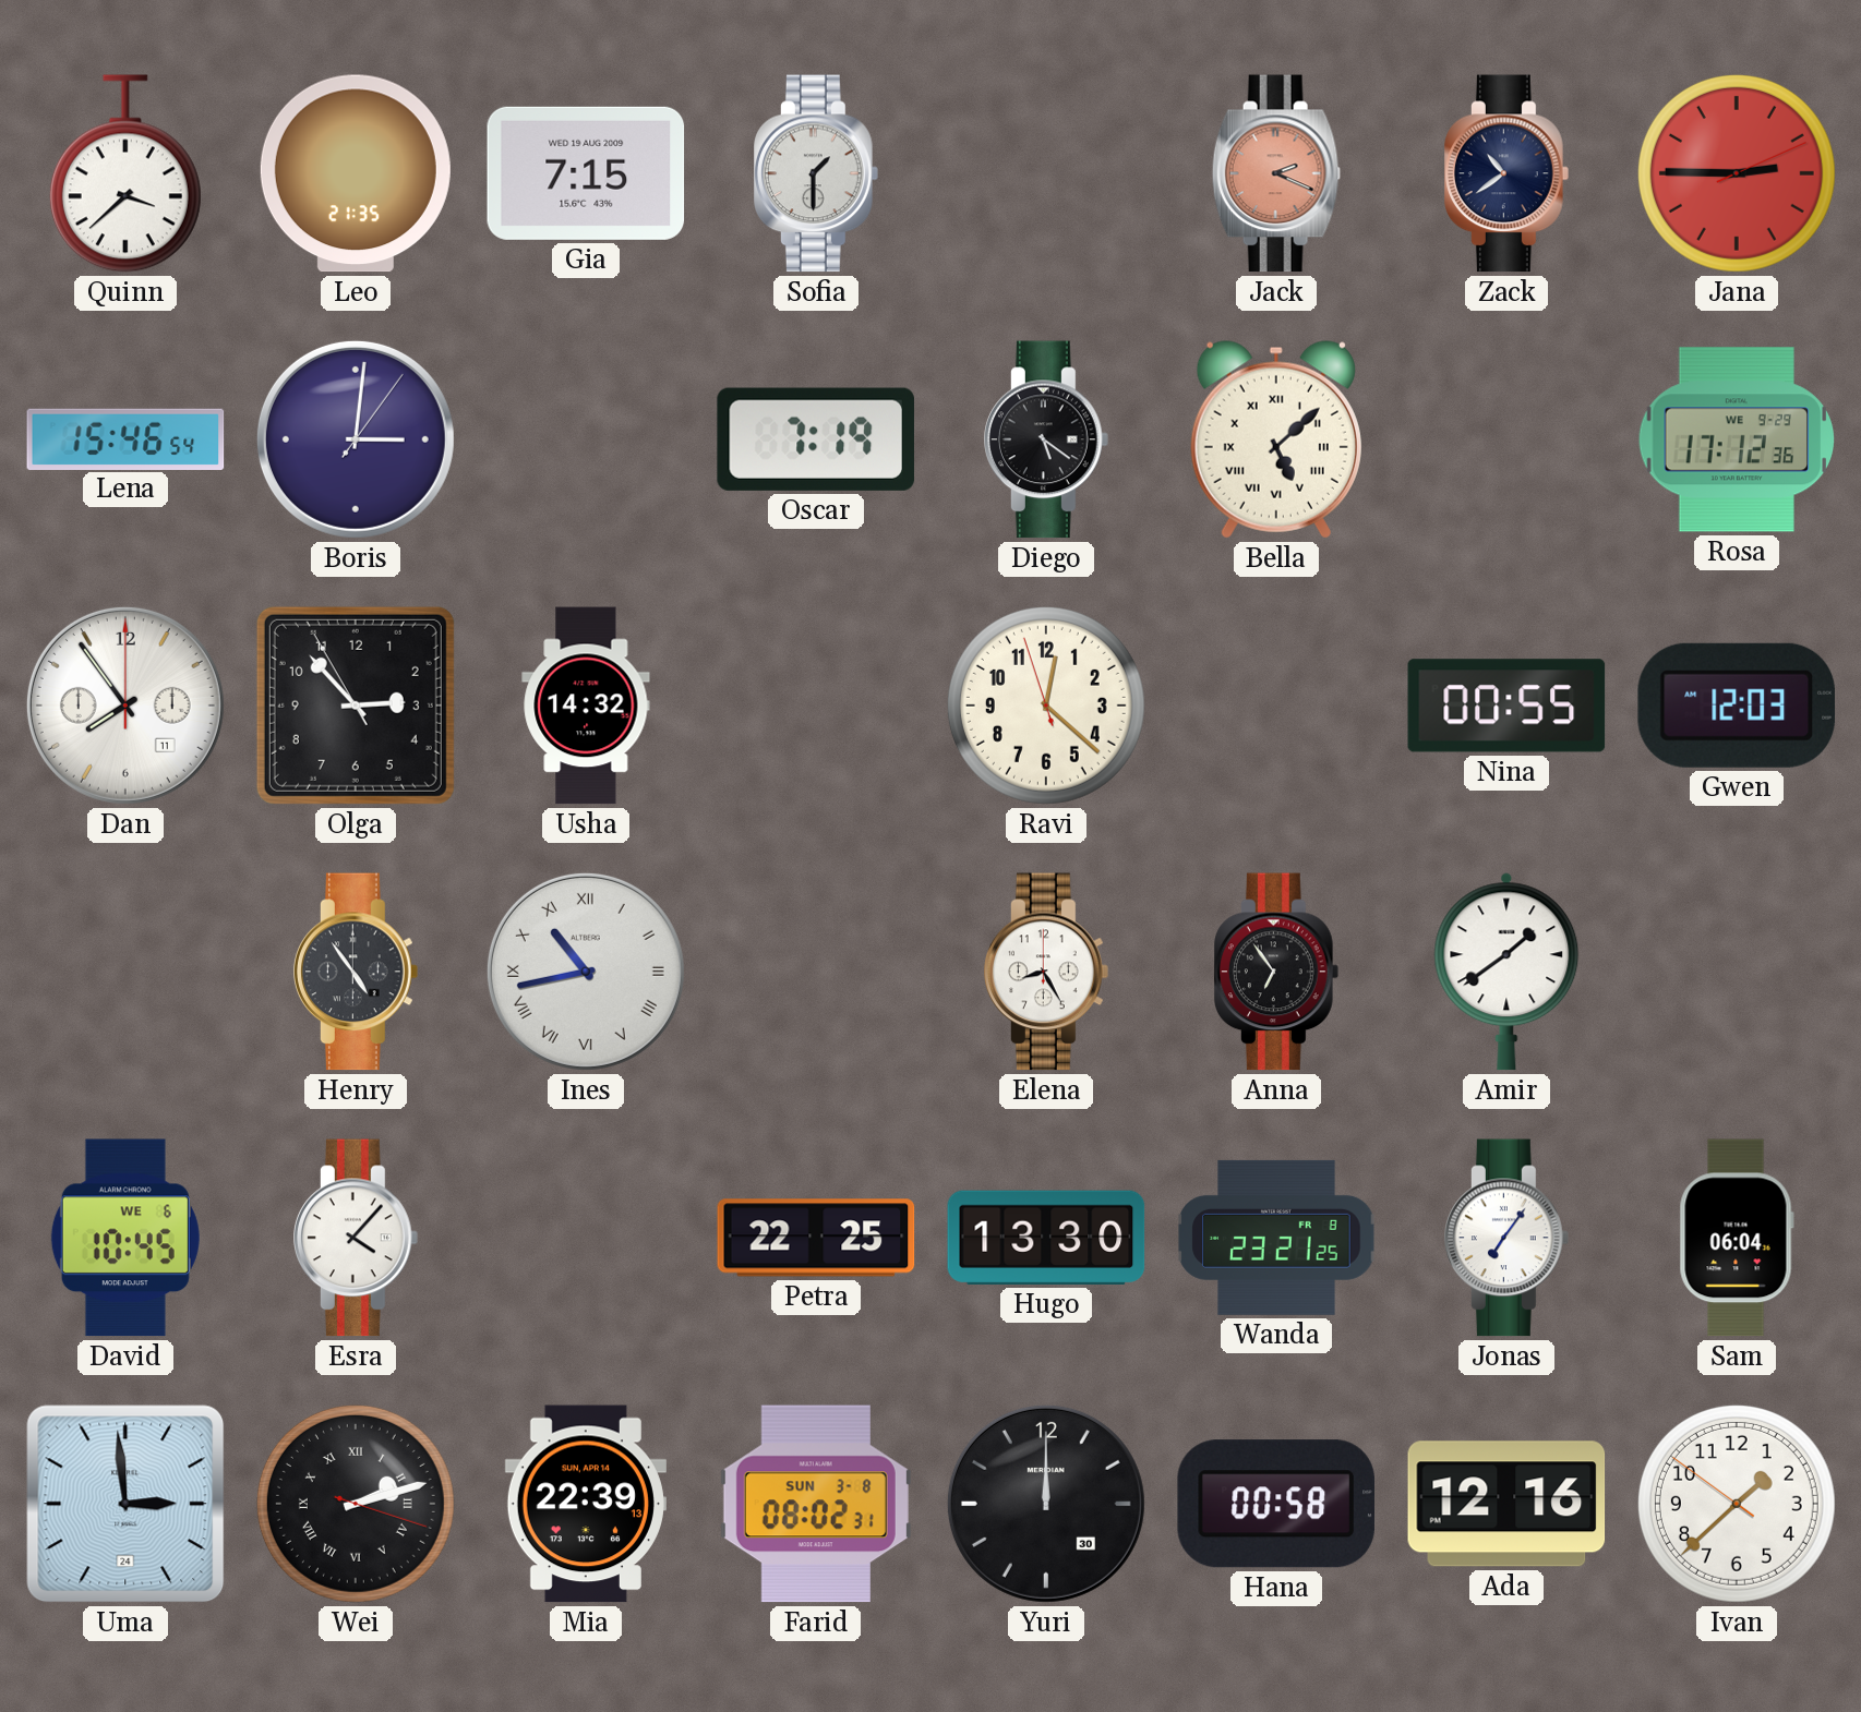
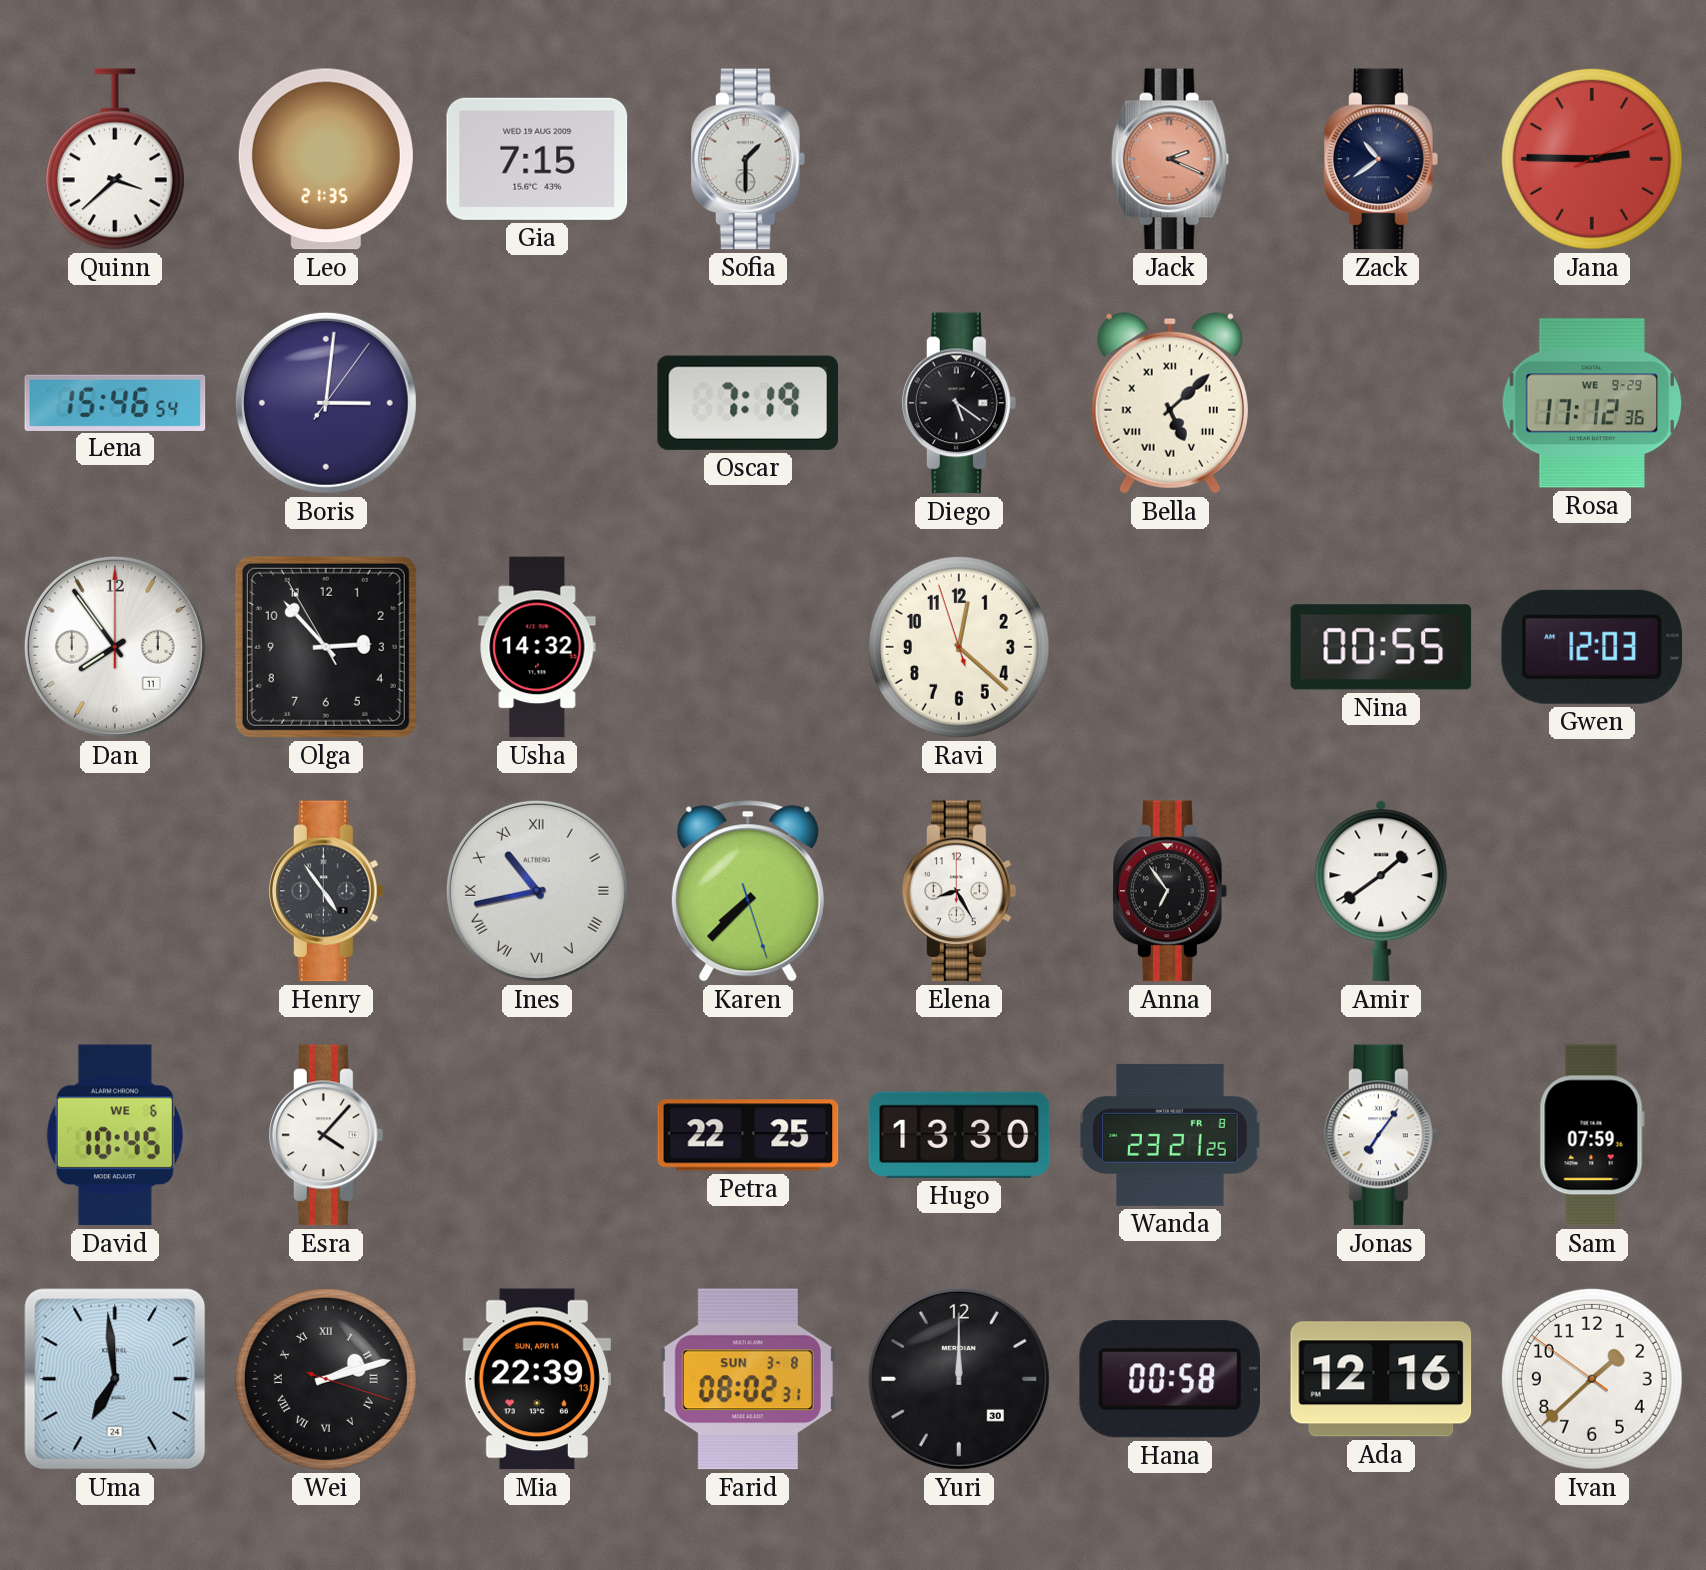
Karen: none -> 7:37 (748, 891)
Sam: 06:04 -> 07:59 (1592, 1135)
Uma: 2:59 -> 6:59 (115, 1379)
